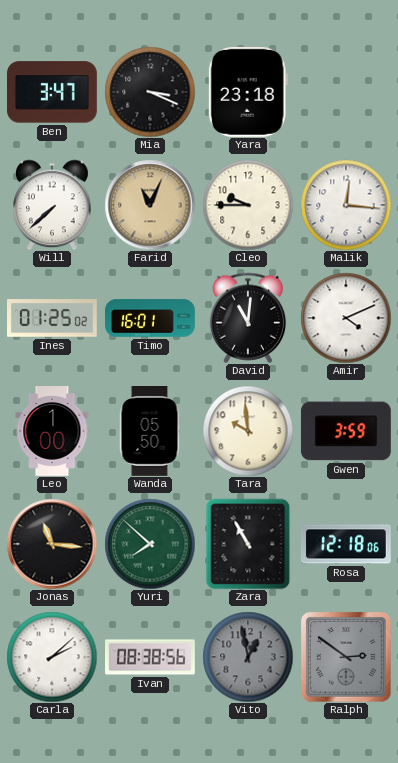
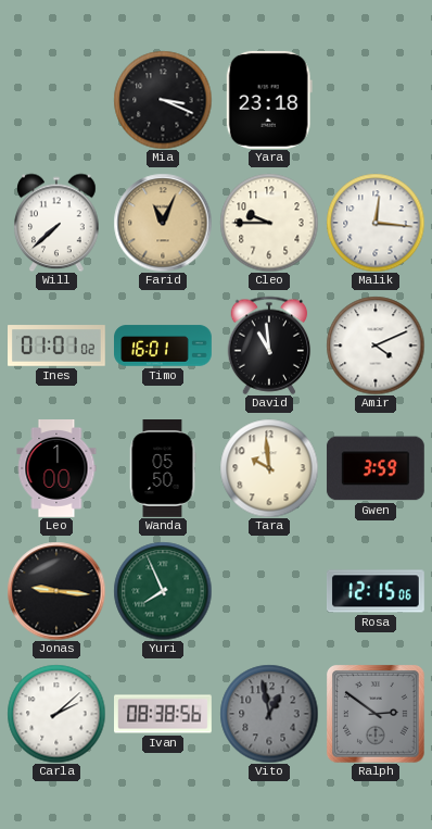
Ben: 3:47 -> none (53, 92)
Ines: 01:25 -> 01:01 (58, 346)
David: 11:01 -> 10:59 (269, 346)
Jonas: 11:16 -> 9:16 (56, 591)
Yuri: 7:52 -> 7:56 (163, 591)
Zara: 10:55 -> none (248, 544)
Rosa: 12:18 -> 12:15 (377, 591)
